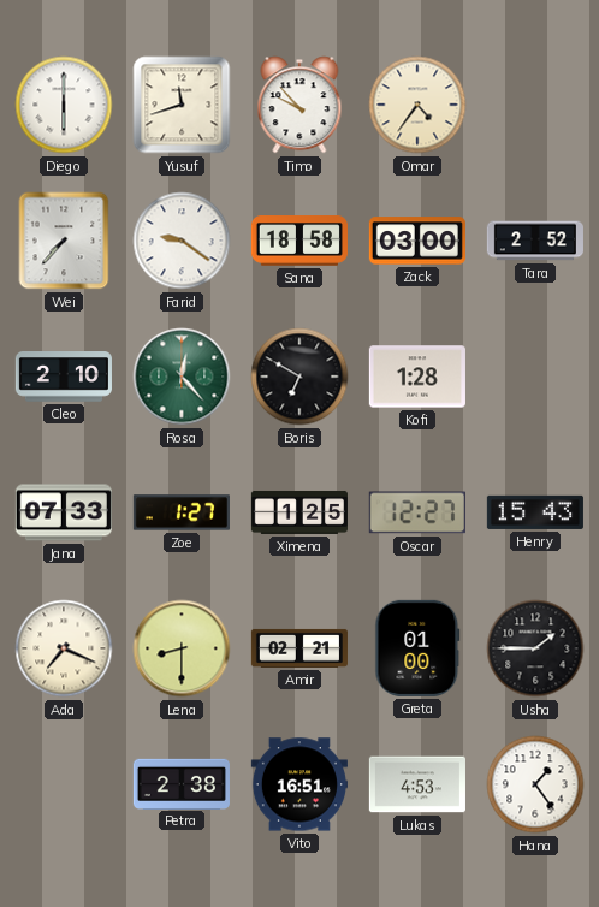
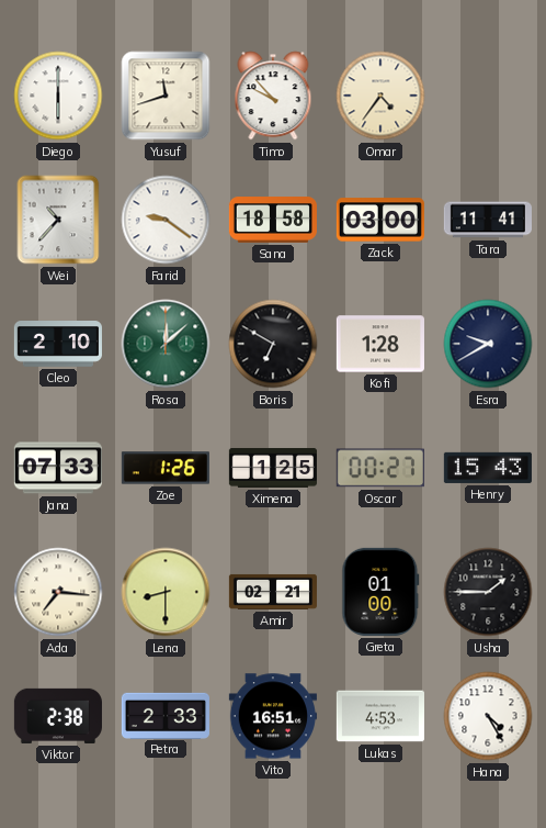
Wei: 7:37 -> 10:37 (58, 220)
Tara: 2:52 -> 11:41 (488, 220)
Rosa: 12:23 -> 12:08 (166, 344)
Esra: none -> 9:40 (488, 344)
Zoe: 1:27 -> 1:26 (166, 468)
Oscar: 12:27 -> 00:27 (380, 468)
Ada: 7:19 -> 7:16 (58, 592)
Viktor: none -> 2:38 (58, 716)
Petra: 2:38 -> 2:33 (166, 715)
Hana: 1:24 -> 4:25 (488, 716)
